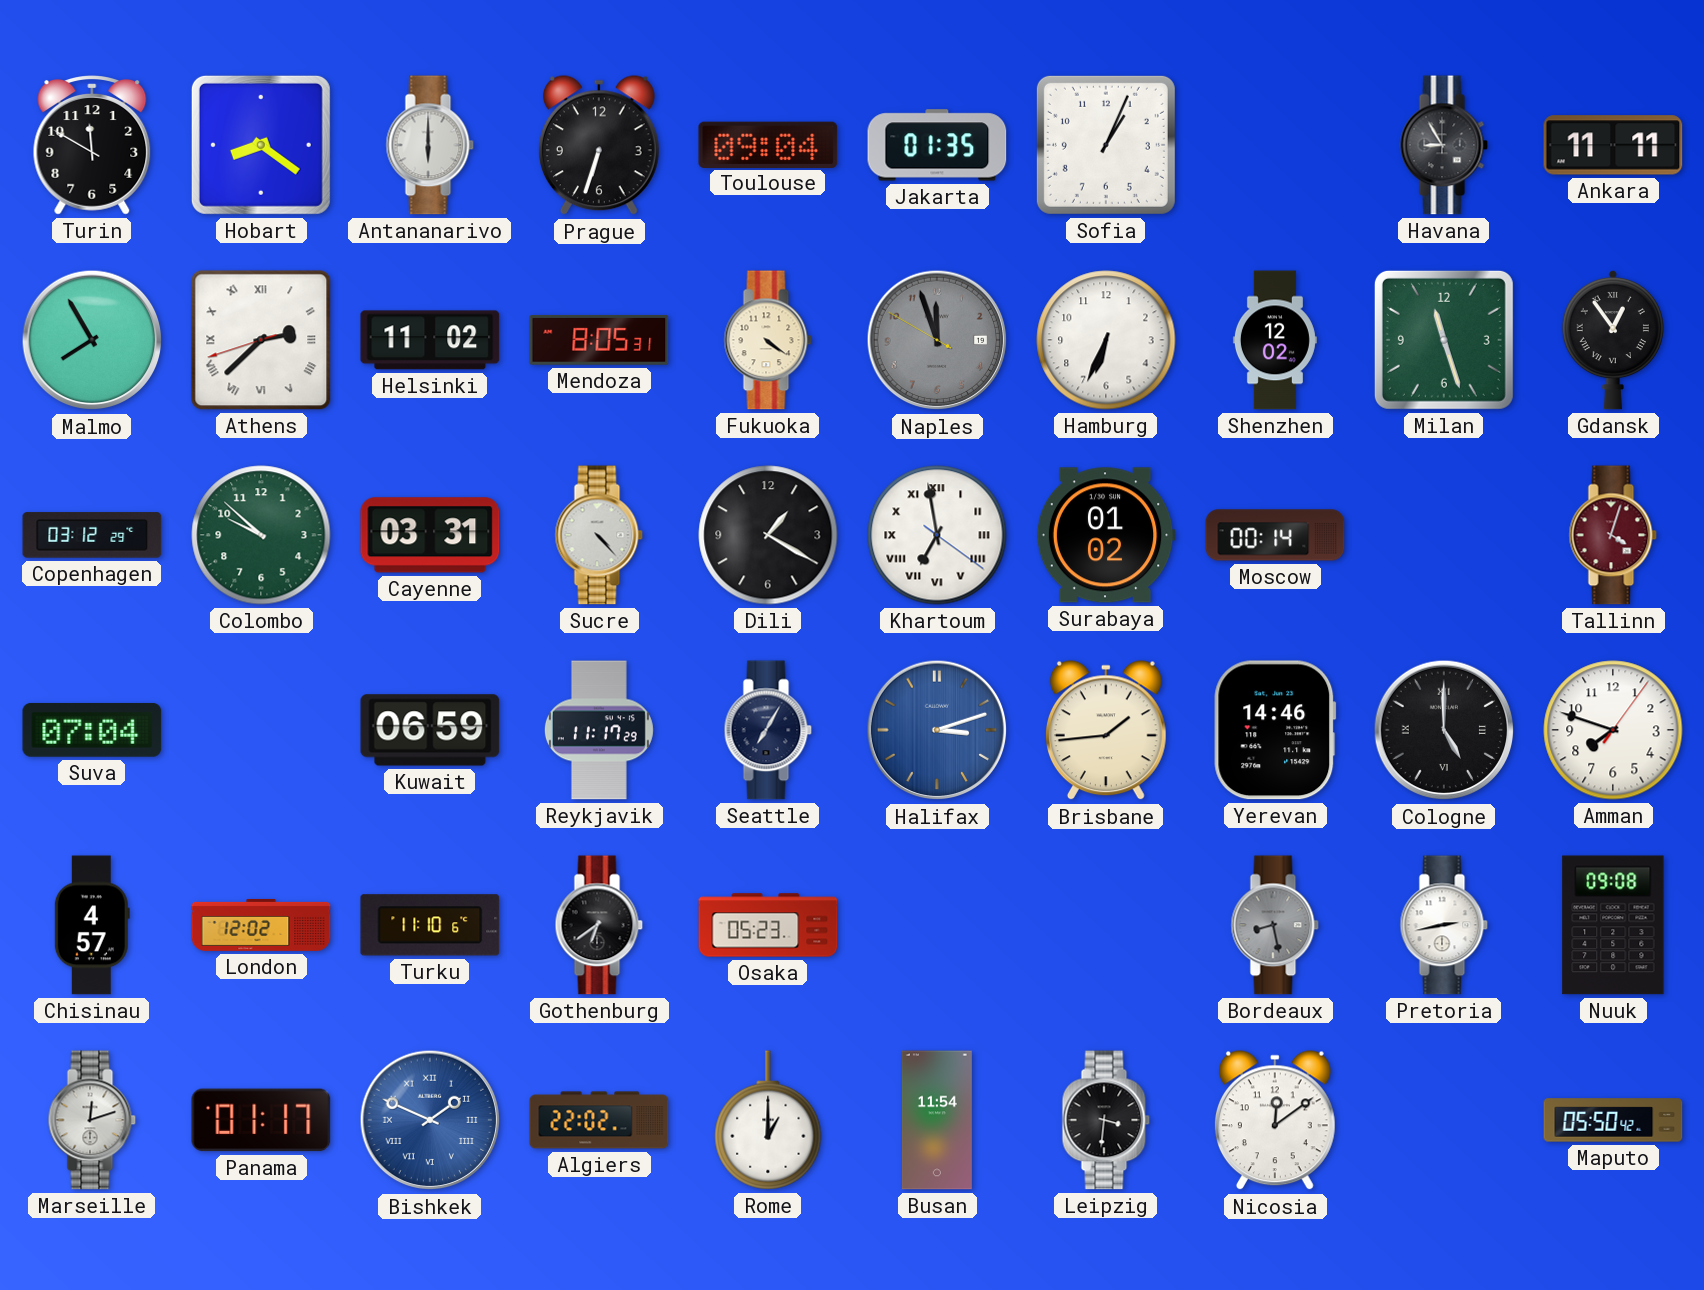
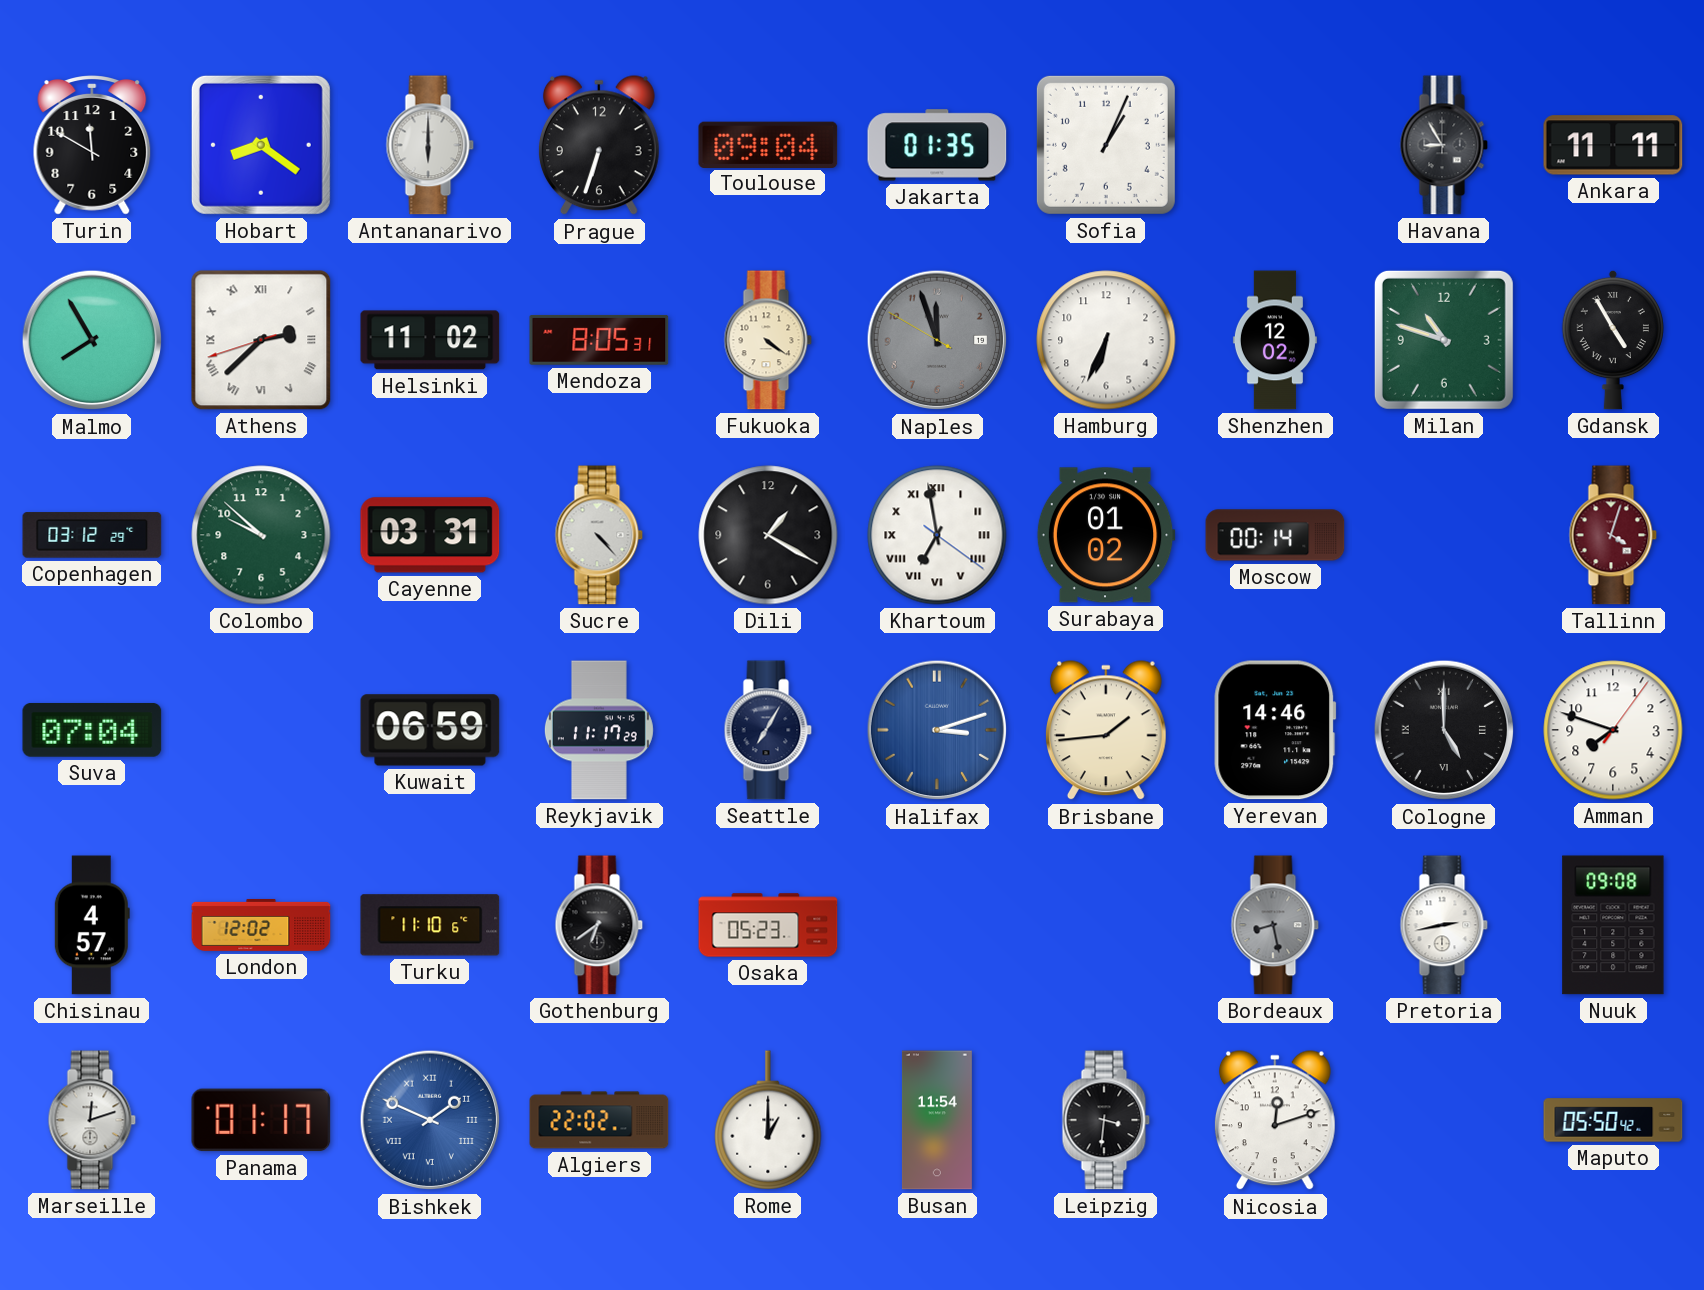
Milan: 11:27 -> 10:48 (1444, 340)
Gdansk: 12:54 -> 4:55 (1613, 340)
Nicosia: 12:09 -> 12:12 (1275, 1121)
